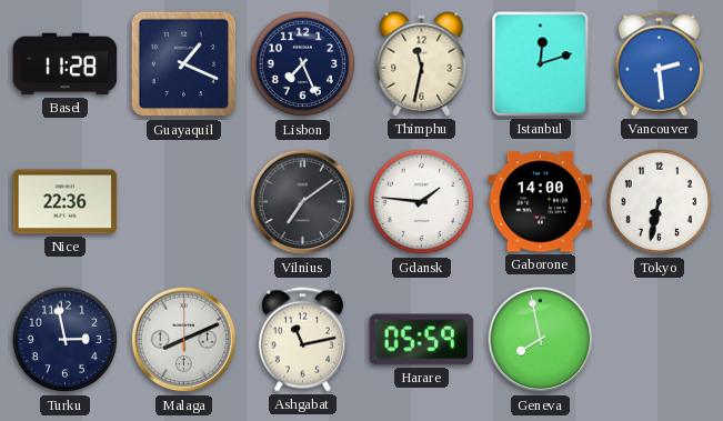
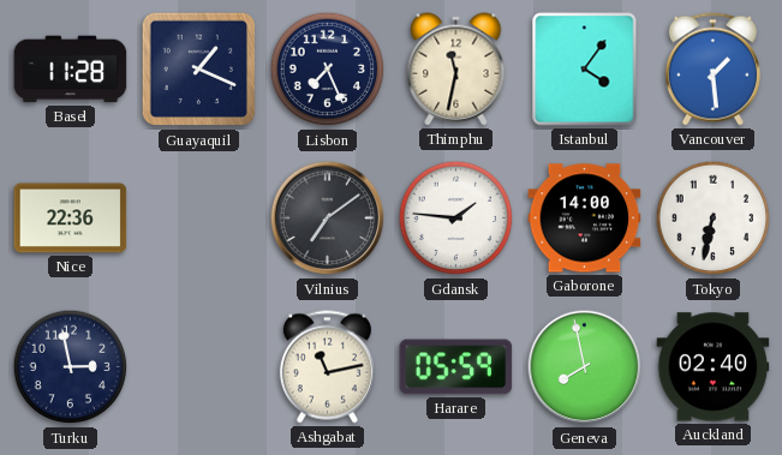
Istanbul: 12:12 -> 4:06 (585, 70)
Vancouver: 2:29 -> 1:29 (712, 70)
Malaga: 8:11 -> none (184, 340)
Auckland: none -> 02:40 (714, 367)
